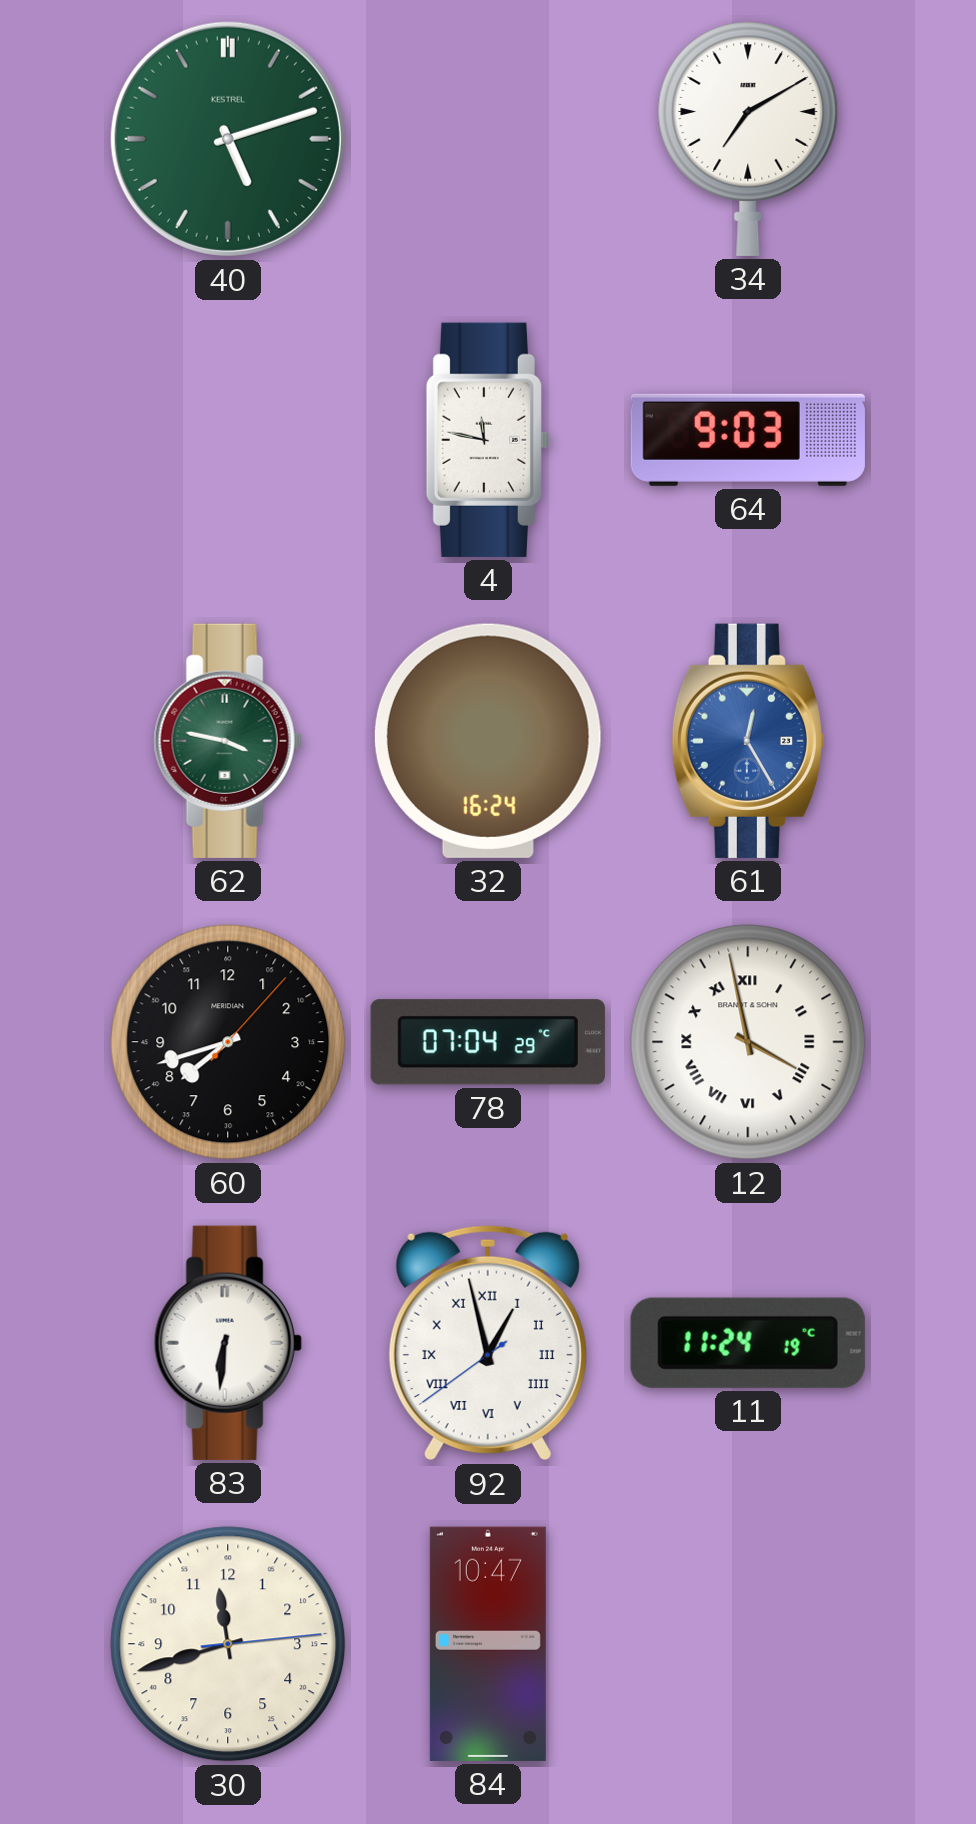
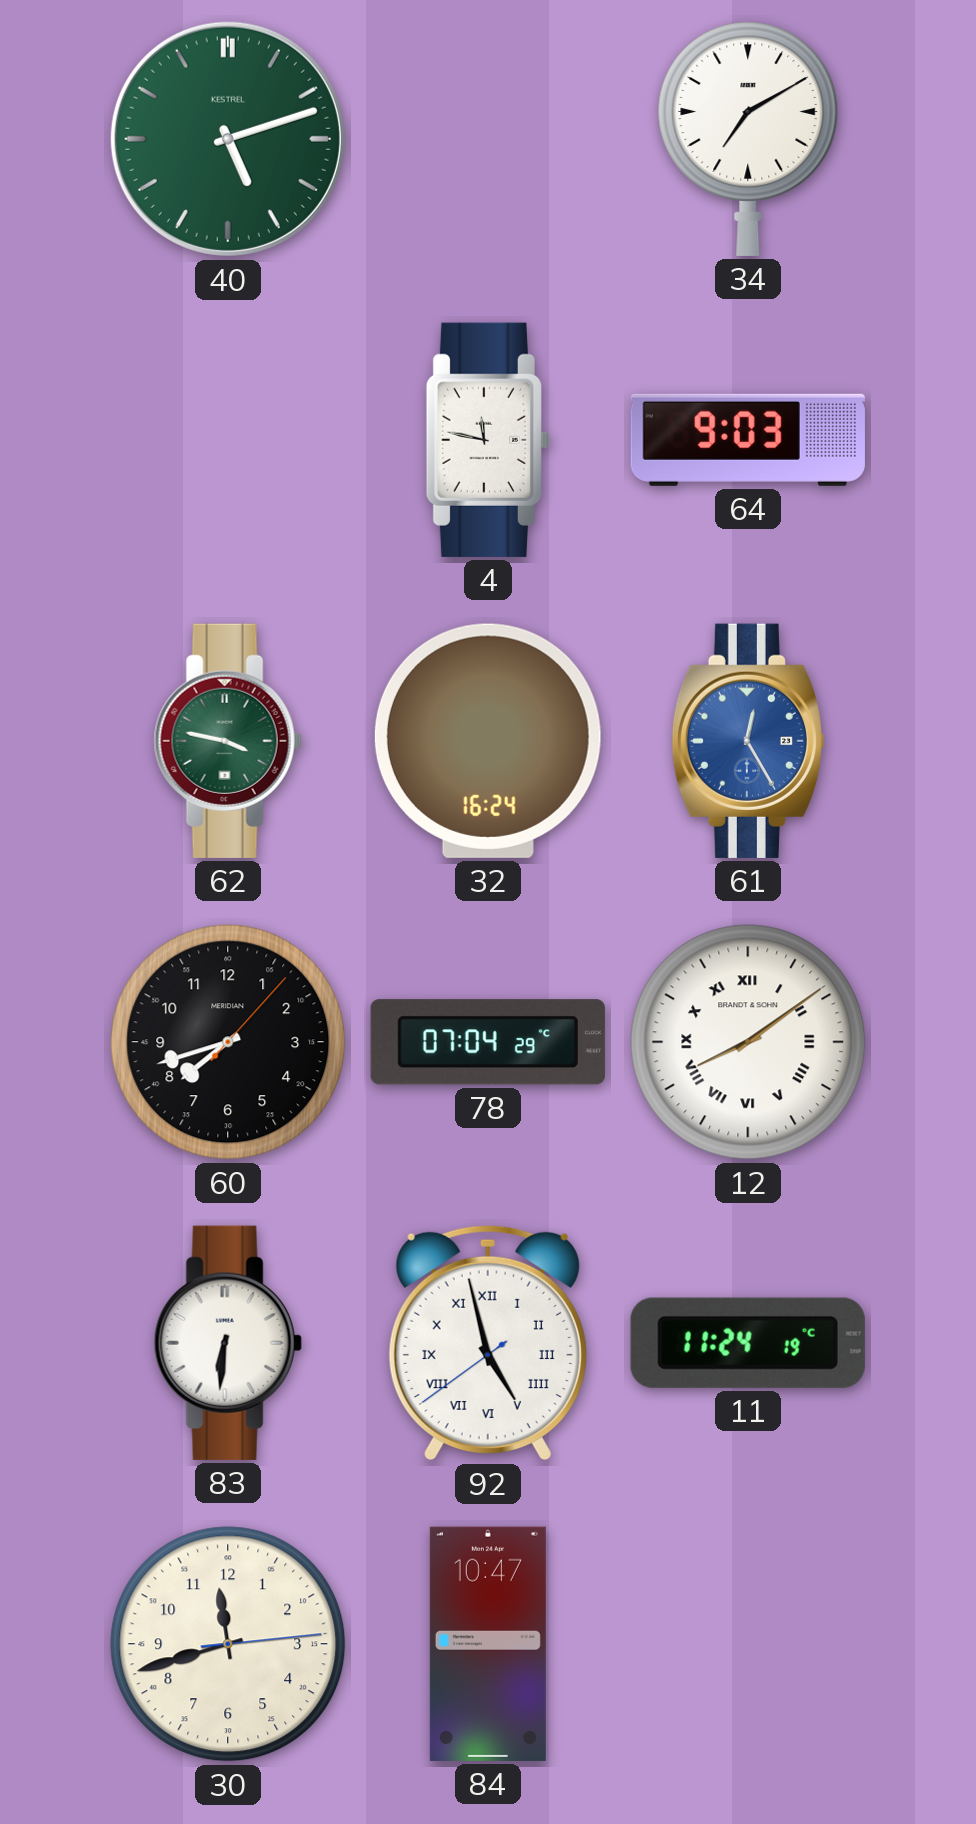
12: 3:58 -> 8:09 (748, 1042)
92: 12:57 -> 4:57 (488, 1343)
